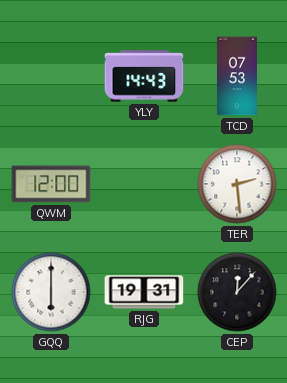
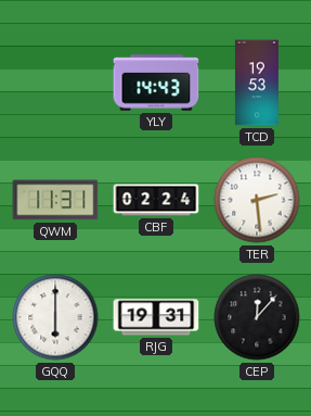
TCD: 07:53 -> 19:53 (257, 83)
QWM: 12:00 -> 11:31 (55, 200)
CBF: none -> 02:24 (156, 200)
